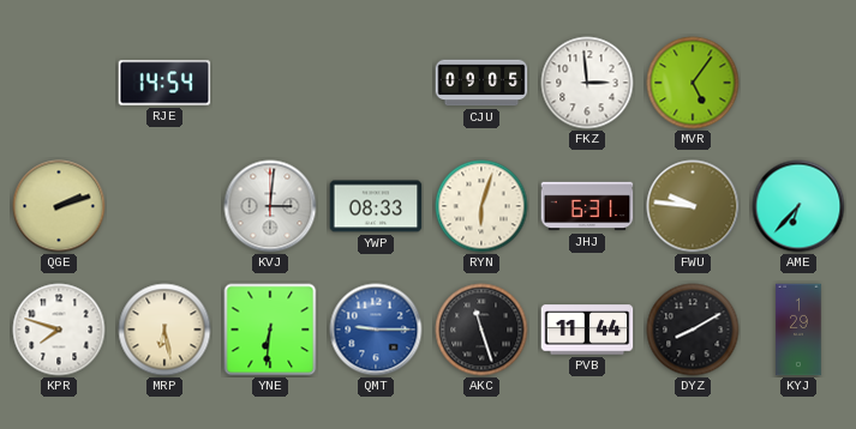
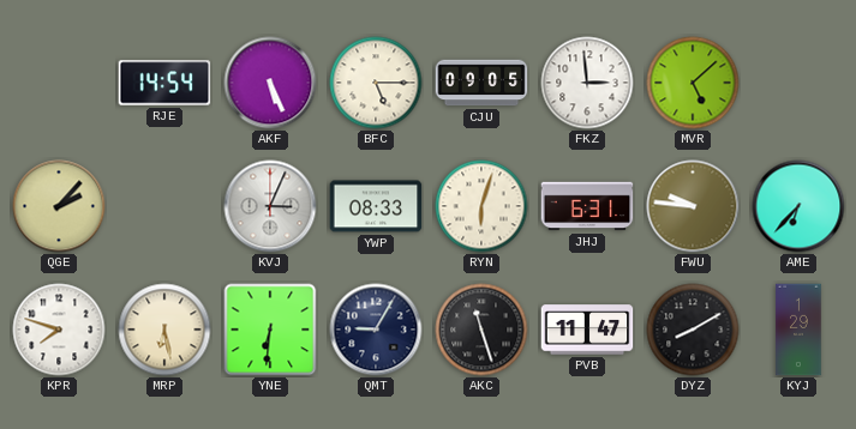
AKF: none -> 5:26 (270, 83)
BFC: none -> 5:15 (376, 83)
MVR: 5:06 -> 5:08 (693, 83)
QGE: 2:12 -> 2:07 (59, 206)
KVJ: 3:01 -> 3:04 (270, 206)
QMT: 9:15 -> 9:05 (376, 330)
QMT dial: blue -> navy (376, 330)
PVB: 11:44 -> 11:47 (587, 330)
